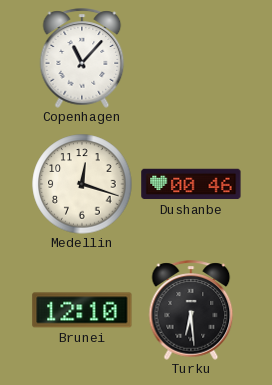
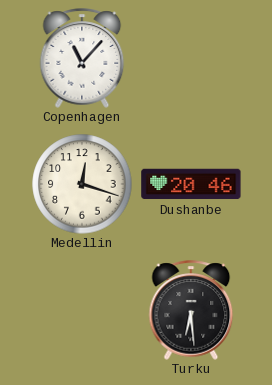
Dushanbe: 00:46 -> 20:46 (191, 184)
Brunei: 12:10 -> none (82, 310)
